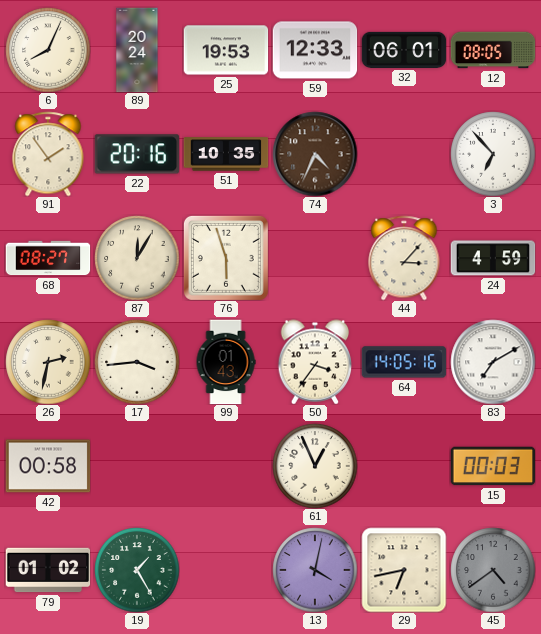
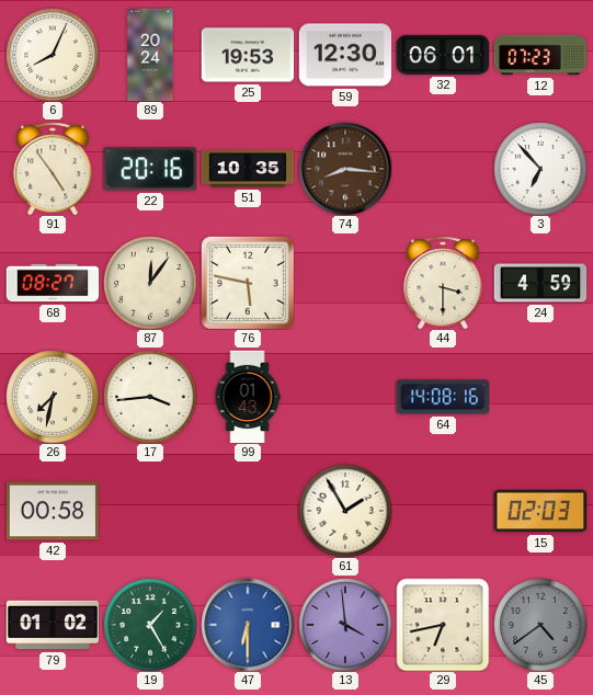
59: 12:33 -> 12:30 (345, 55)
12: 08:05 -> 07:23 (540, 55)
91: 1:54 -> 4:54 (53, 169)
74: 4:34 -> 8:16 (345, 169)
87: 12:05 -> 12:06 (150, 283)
76: 5:57 -> 5:47 (248, 283)
44: 3:07 -> 3:30 (443, 283)
26: 2:32 -> 7:32 (53, 397)
50: 3:36 -> none (315, 362)
64: 14:05 -> 14:08 (443, 397)
83: 7:10 -> none (493, 362)
61: 12:56 -> 1:55 (345, 511)
15: 00:03 -> 02:03 (540, 511)
47: none -> 6:30 (248, 625)
13: 4:02 -> 3:59 (345, 625)
